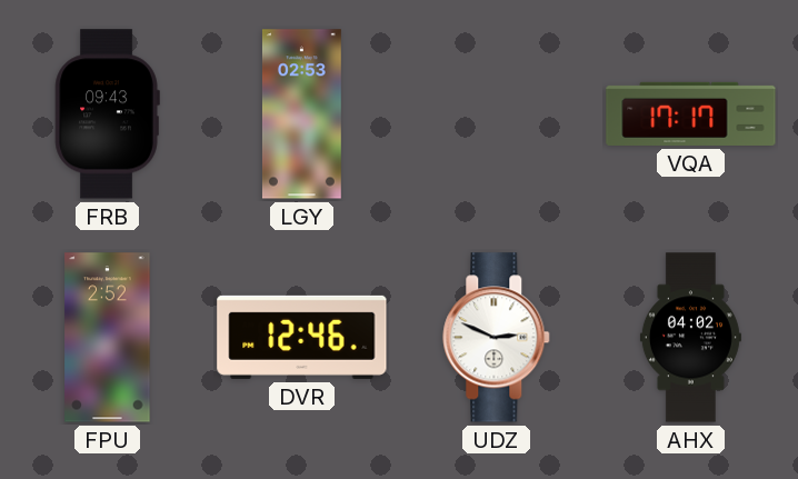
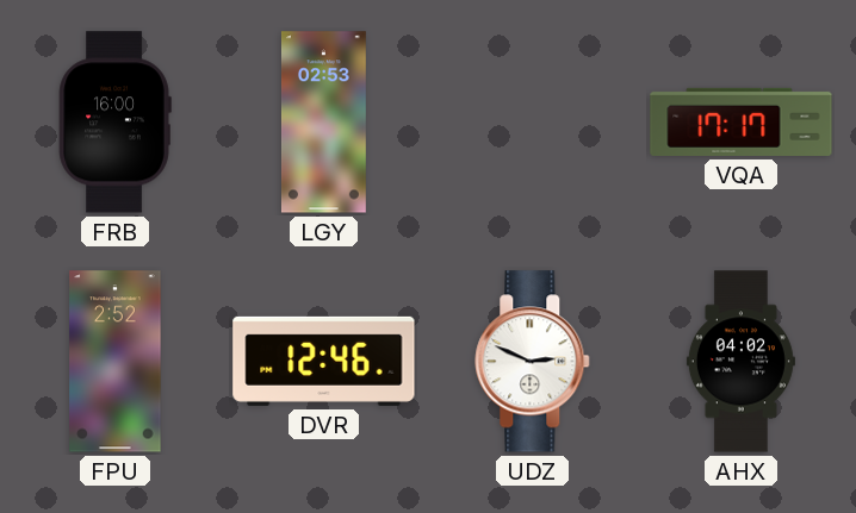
FRB: 09:43 -> 16:00 (114, 123)
